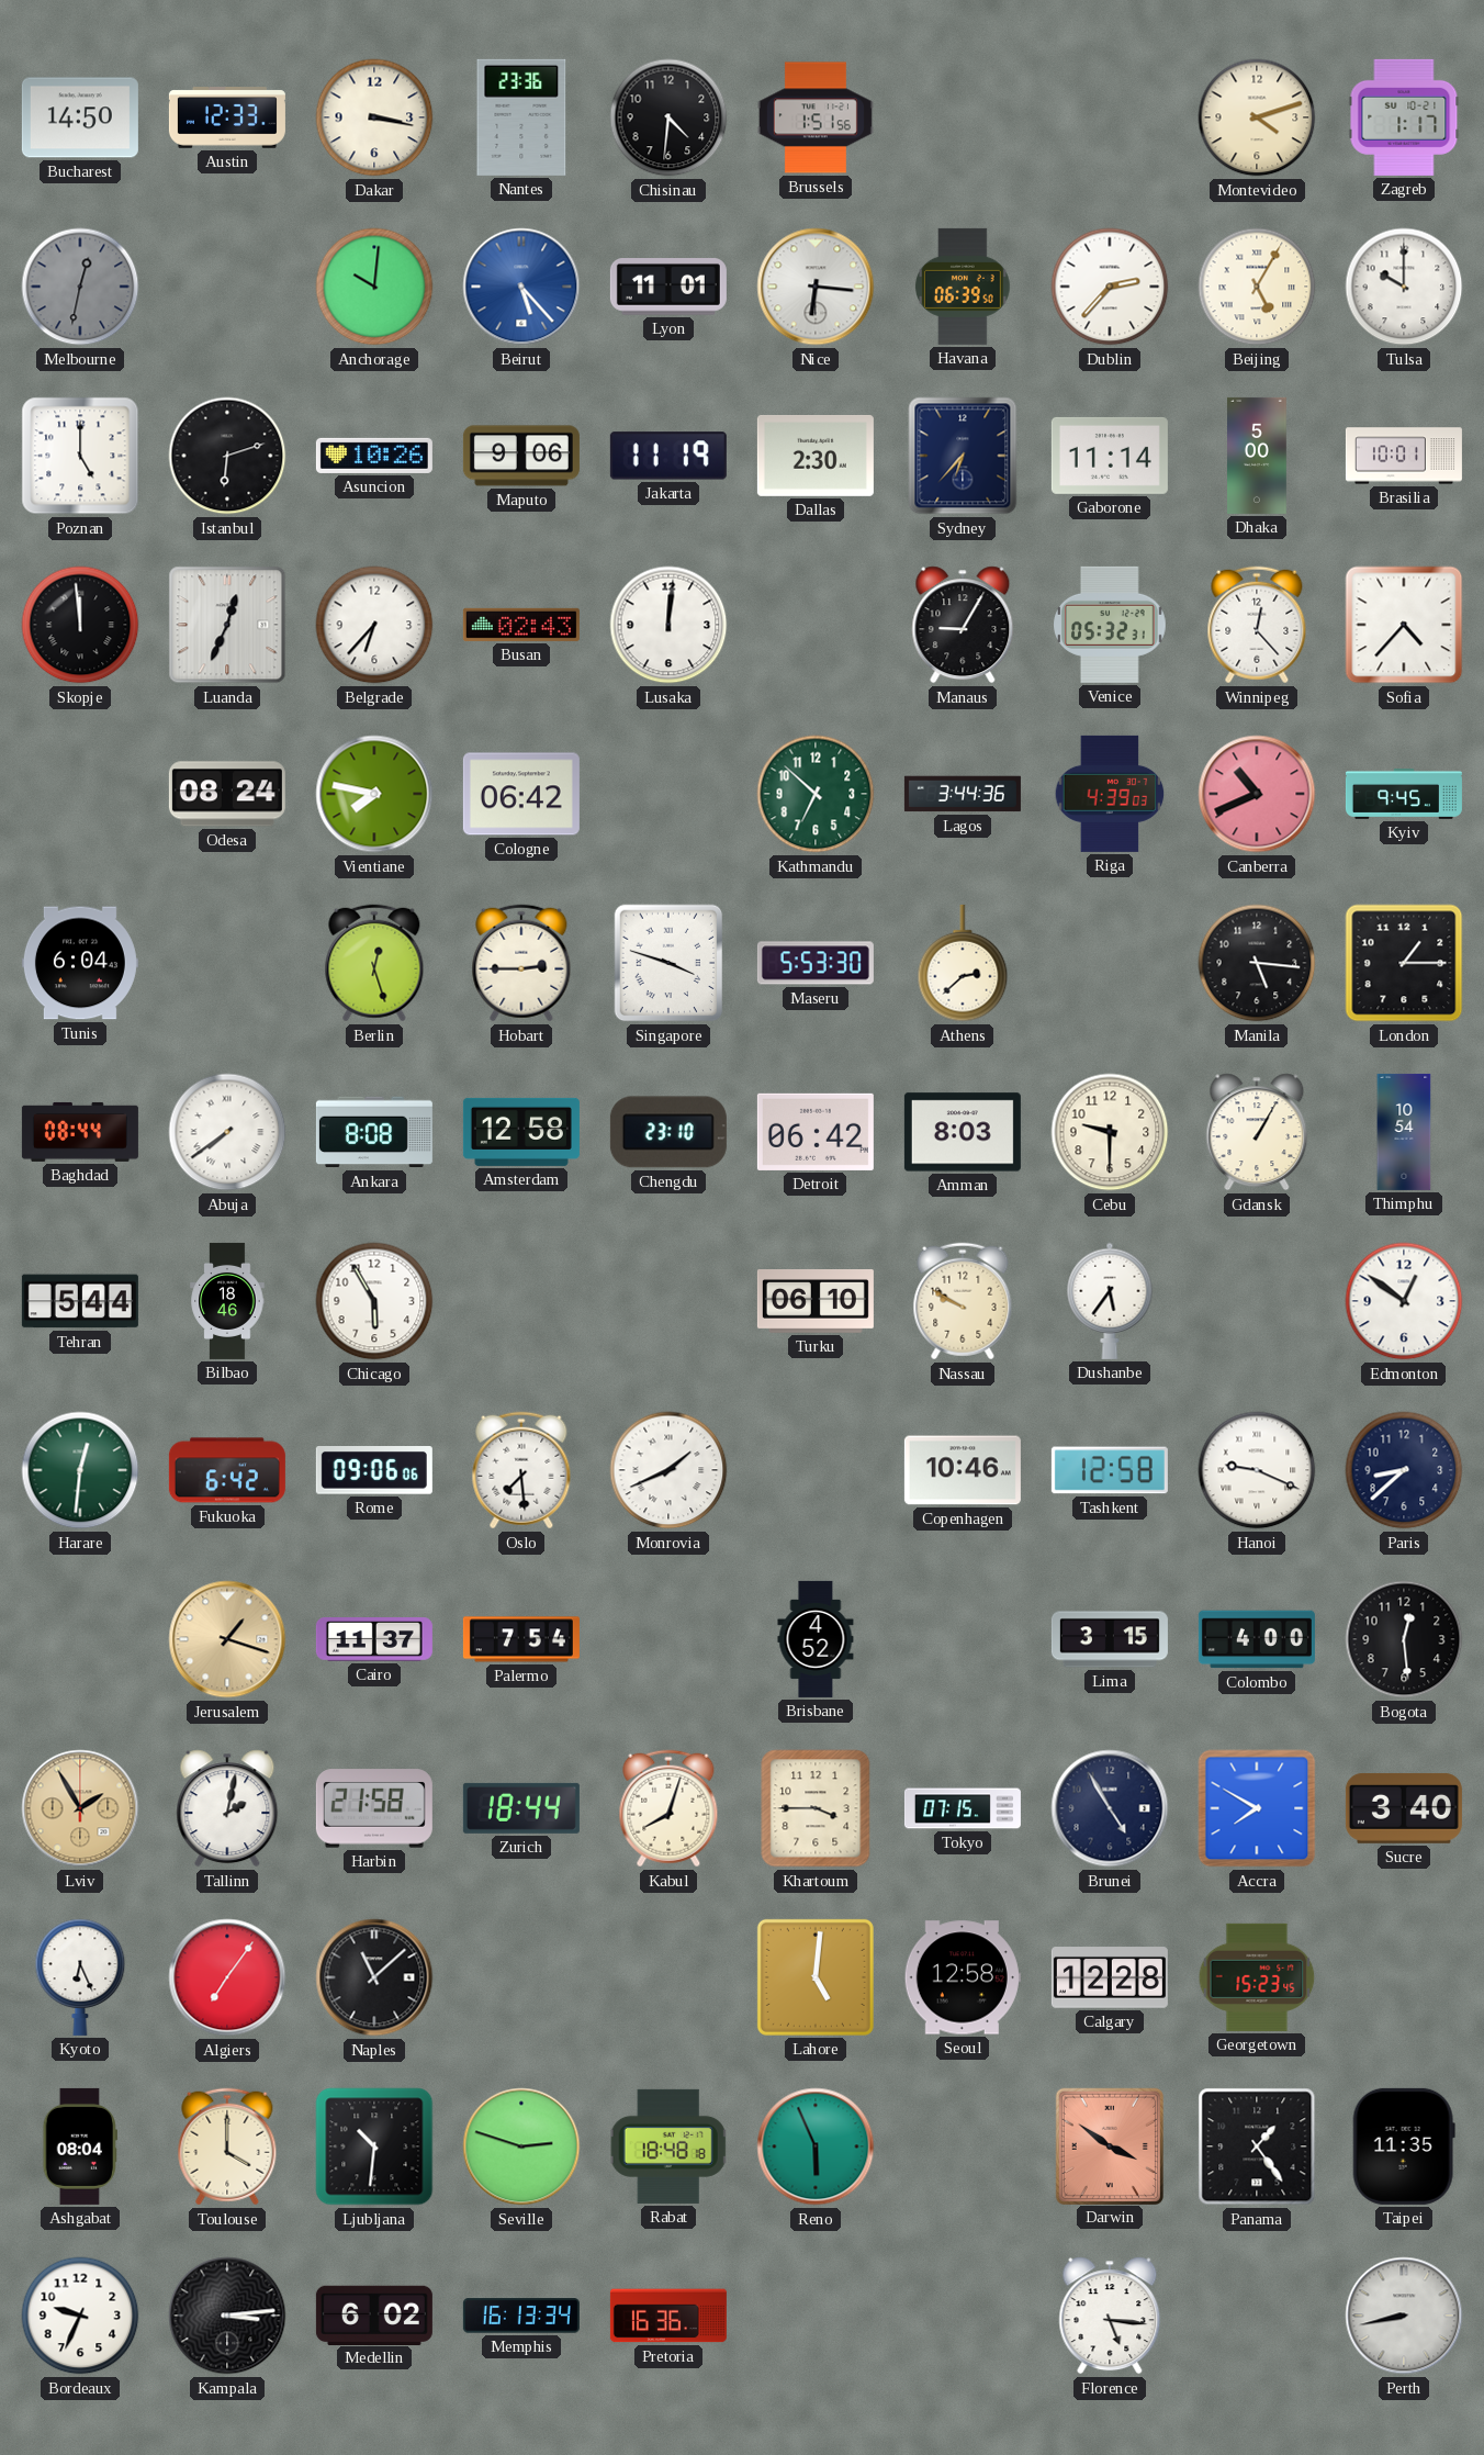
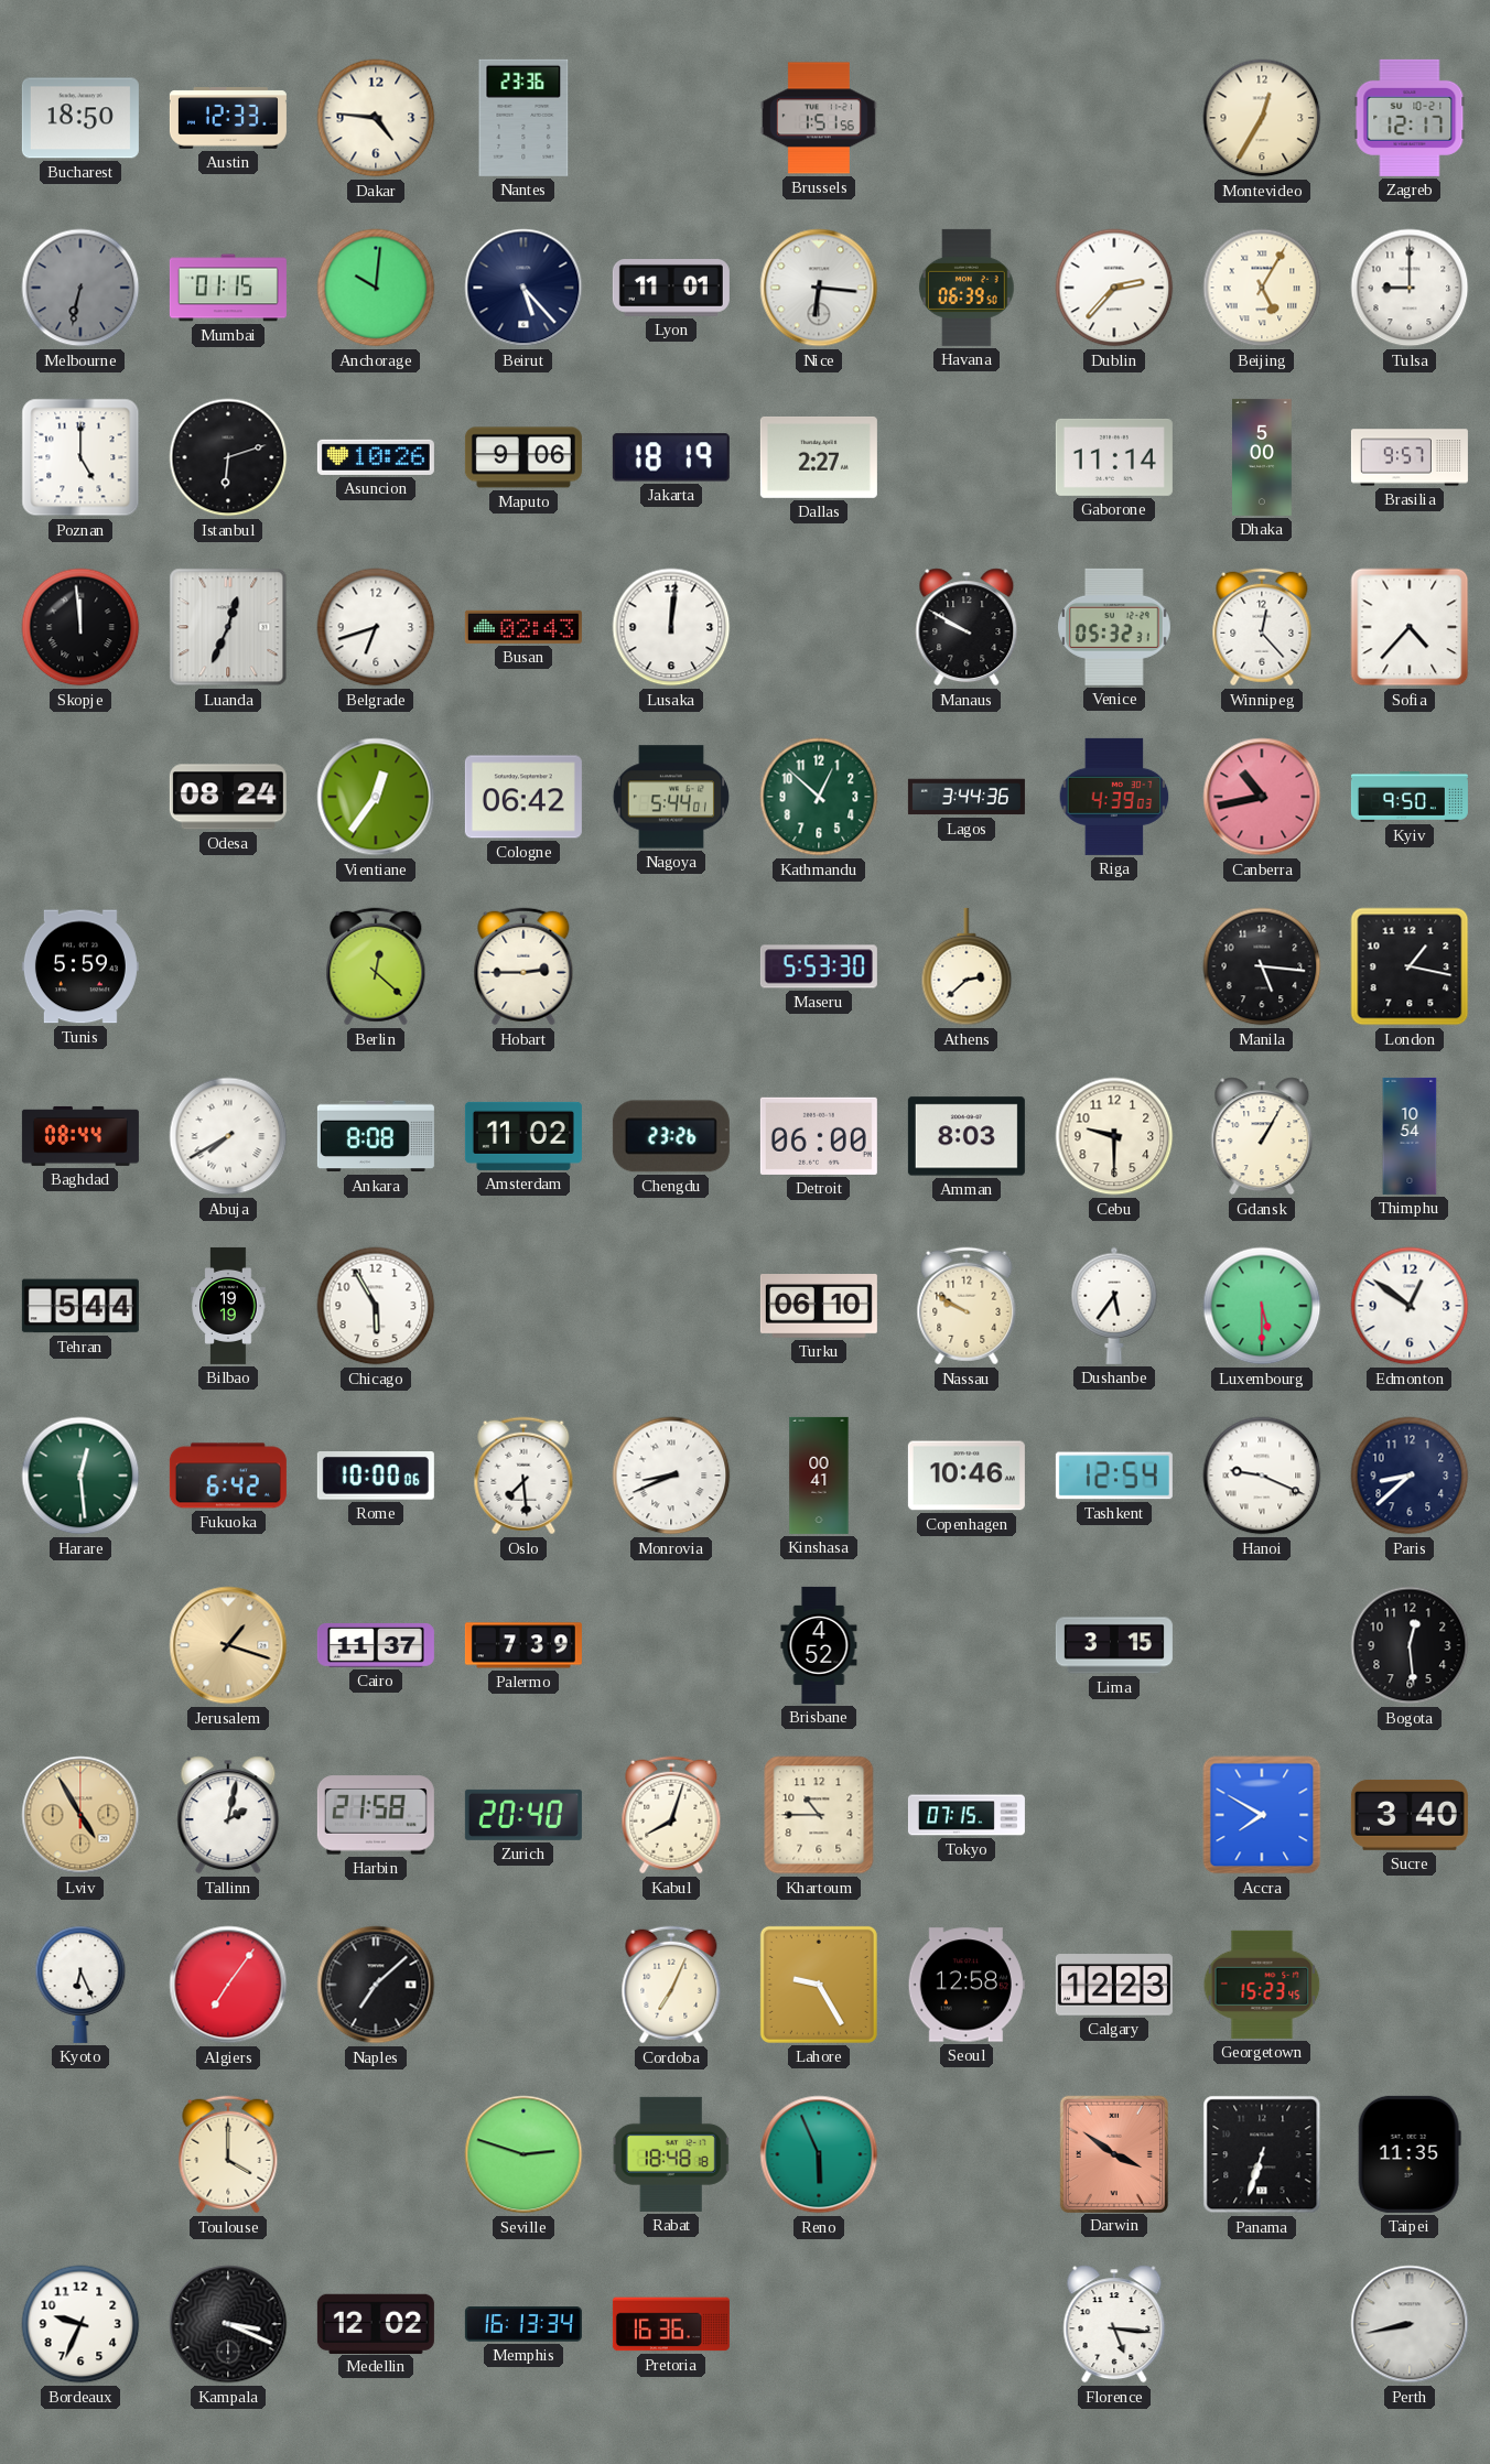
Bucharest: 14:50 -> 18:50 (80, 118)
Dakar: 3:17 -> 4:46 (376, 118)
Chisinau: 4:31 -> none (668, 117)
Montevideo: 4:12 -> 12:35 (1262, 118)
Zagreb: 1:17 -> 12:17 (1410, 118)
Melbourne: 12:32 -> 6:32 (80, 288)
Mumbai: none -> 01:15 (228, 288)
Beirut dial: blue -> navy (523, 288)
Tulsa: 10:00 -> 9:00 (1410, 288)
Jakarta: 11:19 -> 18:19 (671, 457)
Dallas: 2:30 -> 2:27 (819, 457)
Sydney: 6:37 -> none (963, 456)
Brasilia: 10:01 -> 9:57 (1410, 457)
Belgrade: 6:37 -> 6:42 (376, 627)
Manaus: 9:05 -> 9:50 (967, 627)
Vientiane: 7:47 -> 12:36 (376, 797)
Nagoya: none -> 5:44 (671, 797)
Kathmandu: 6:52 -> 12:52 (819, 797)
Canberra: 10:41 -> 10:43 (1262, 797)
Kyiv: 9:45 -> 9:50 (1410, 798)
Tunis: 6:04 -> 5:59 (80, 966)
Berlin: 12:27 -> 12:22 (376, 966)
Singapore: 3:48 -> none (668, 963)
London: 1:15 -> 1:17 (1410, 966)
Abuja: 7:39 -> 7:40 (228, 1136)
Amsterdam: 12:58 -> 11:02 (523, 1136)
Chengdu: 23:10 -> 23:26 (671, 1136)
Detroit: 06:42 -> 06:00 (819, 1136)
Bilbao: 18:46 -> 19:19 (228, 1306)
Luxembourg: none -> 5:30 (1262, 1306)
Harare: 12:31 -> 12:29 (80, 1476)
Rome: 09:06 -> 10:00 (376, 1477)
Monrovia: 1:41 -> 8:41 (671, 1476)
Kinshasa: none -> 00:41 (819, 1476)
Tashkent: 12:58 -> 12:54 (1114, 1476)
Palermo: 7:54 -> 7:39 (523, 1645)
Colombo: 4:00 -> none (1257, 1639)
Lviv: 1:55 -> 4:55 (80, 1815)
Zurich: 18:44 -> 20:40 (523, 1815)
Khartoum: 3:45 -> 10:45 (819, 1815)
Brunei: 4:55 -> none (1110, 1808)
Naples: 11:08 -> 7:08 (376, 1985)
Cordoba: none -> 7:04 (671, 1985)
Lahore: 5:01 -> 9:25 (819, 1985)
Calgary: 12:28 -> 12:23 (1114, 1985)
Ashgabat: 08:04 -> none (80, 2146)
Ljubljana: 10:31 -> none (374, 2146)
Panama: 1:24 -> 6:33 (1262, 2154)
Kampala: 3:14 -> 3:19 (228, 2324)
Medellin: 6:02 -> 12:02 (376, 2323)
